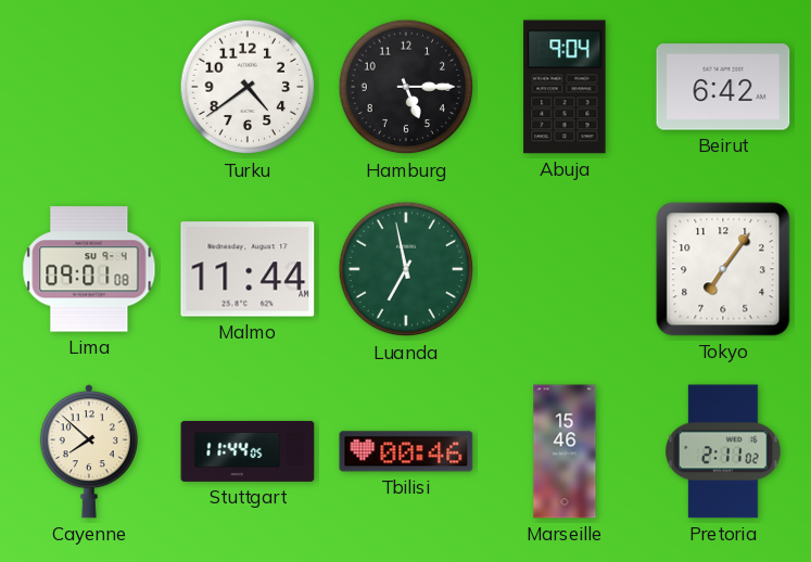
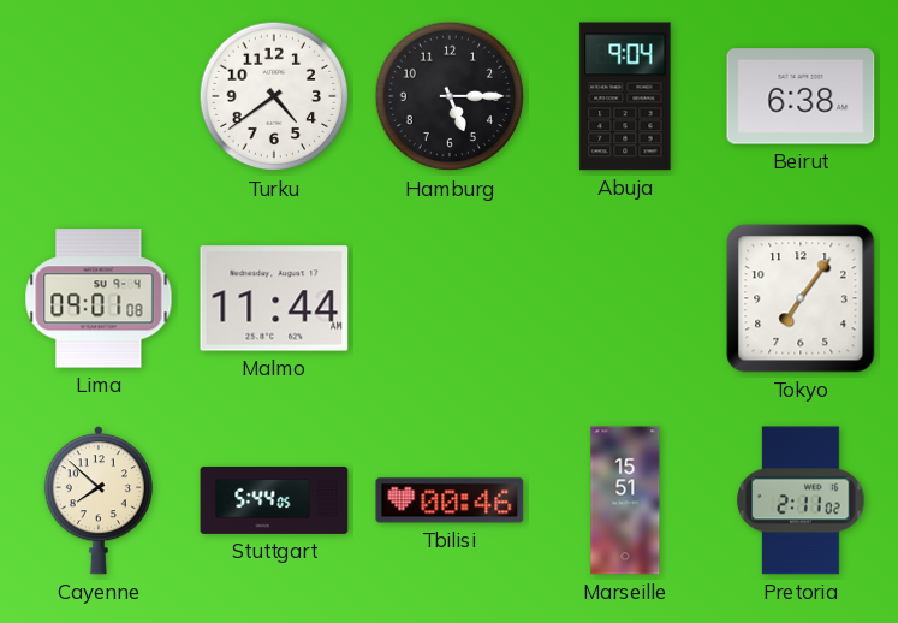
Beirut: 6:42 -> 6:38 (801, 96)
Luanda: 6:58 -> none (406, 269)
Stuttgart: 11:44 -> 5:44 (274, 500)
Marseille: 15:46 -> 15:51 (625, 500)
